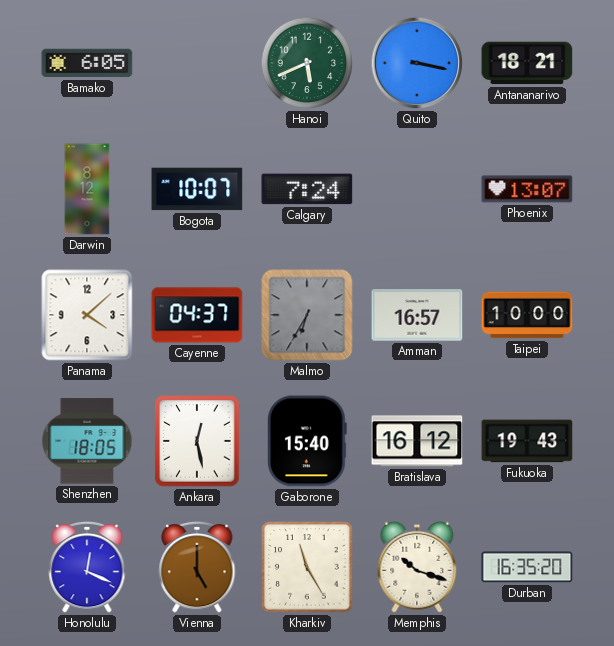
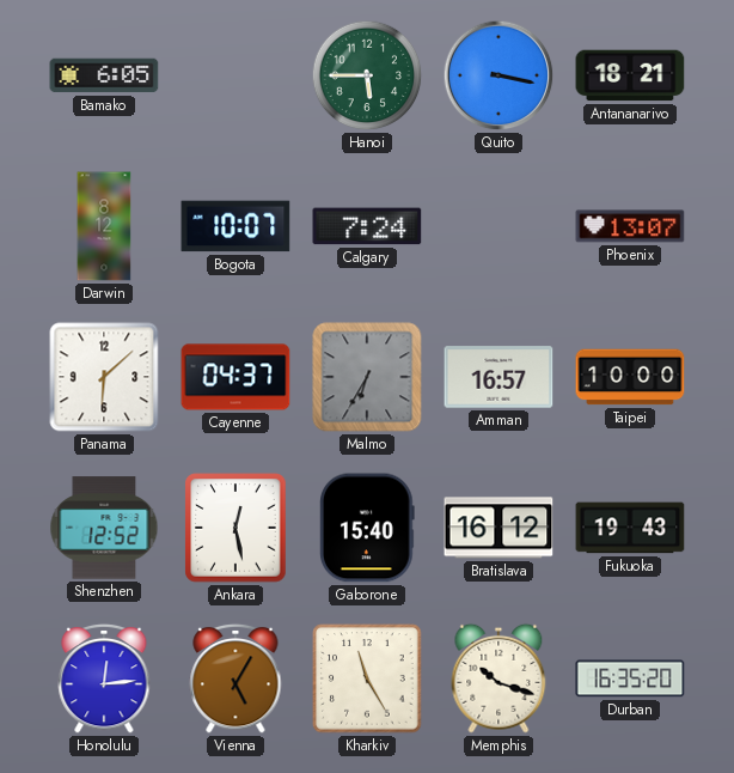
Hanoi: 5:41 -> 5:45 (367, 75)
Panama: 4:08 -> 6:08 (104, 377)
Shenzhen: 18:05 -> 12:52 (104, 528)
Honolulu: 12:19 -> 12:14 (104, 678)
Vienna: 5:00 -> 5:05 (236, 678)
